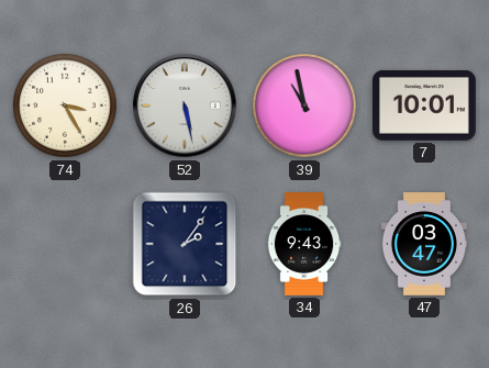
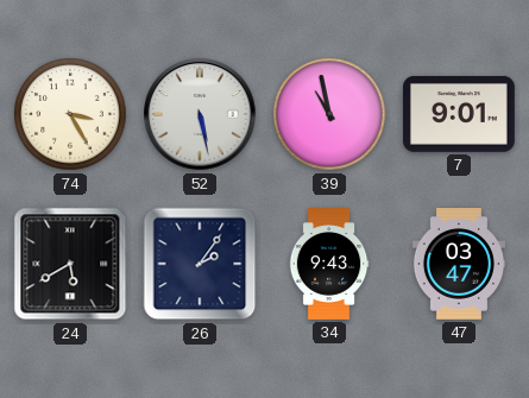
7: 10:01 -> 9:01 (460, 114)
24: none -> 5:40 (70, 264)
